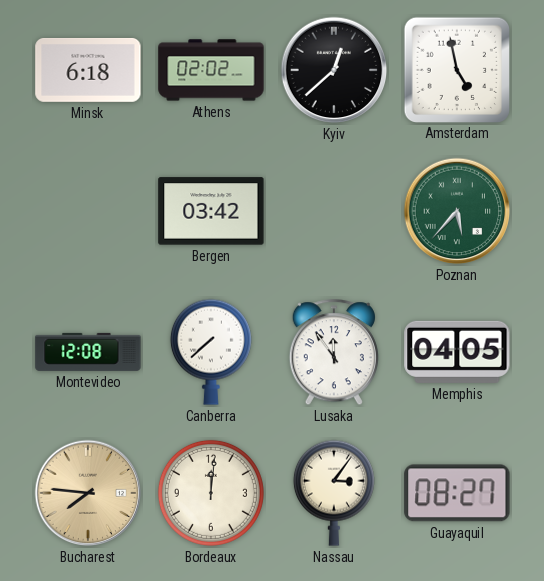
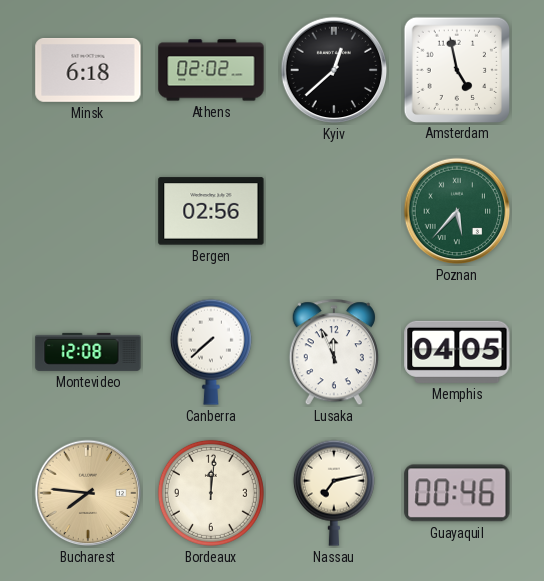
Bergen: 03:42 -> 02:56 (211, 211)
Lusaka: 11:54 -> 11:56 (334, 353)
Nassau: 3:06 -> 7:13 (334, 493)
Guayaquil: 08:27 -> 00:46 (457, 493)
